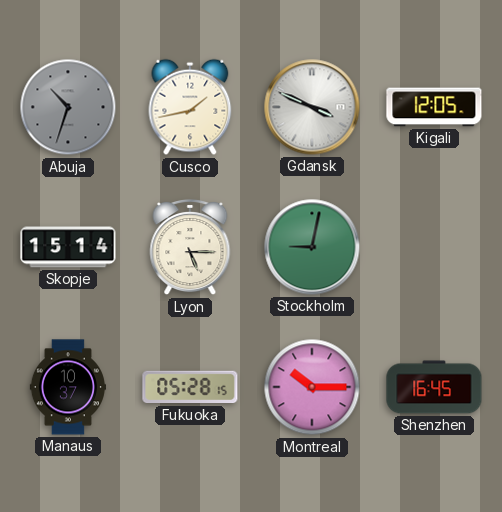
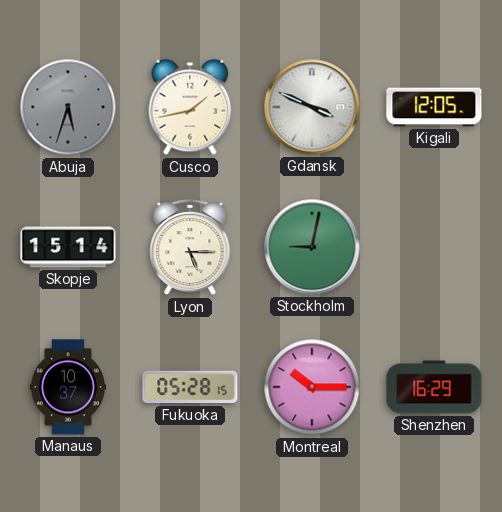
Abuja: 10:33 -> 5:33 (68, 107)
Shenzhen: 16:45 -> 16:29 (434, 387)
